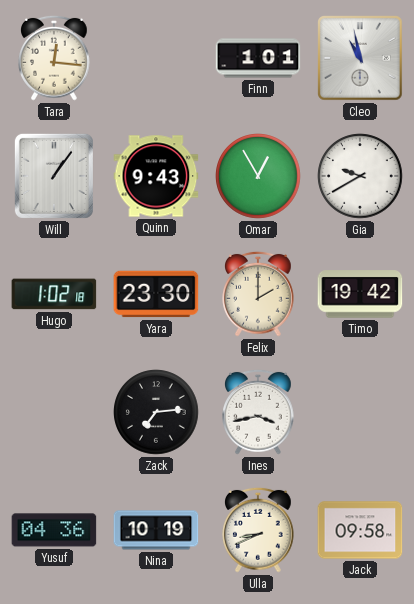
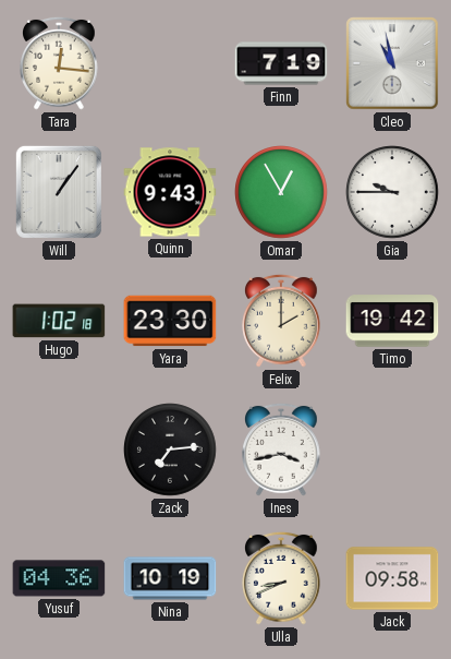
Finn: 1:01 -> 7:19 (281, 63)
Gia: 9:40 -> 9:45 (392, 192)
